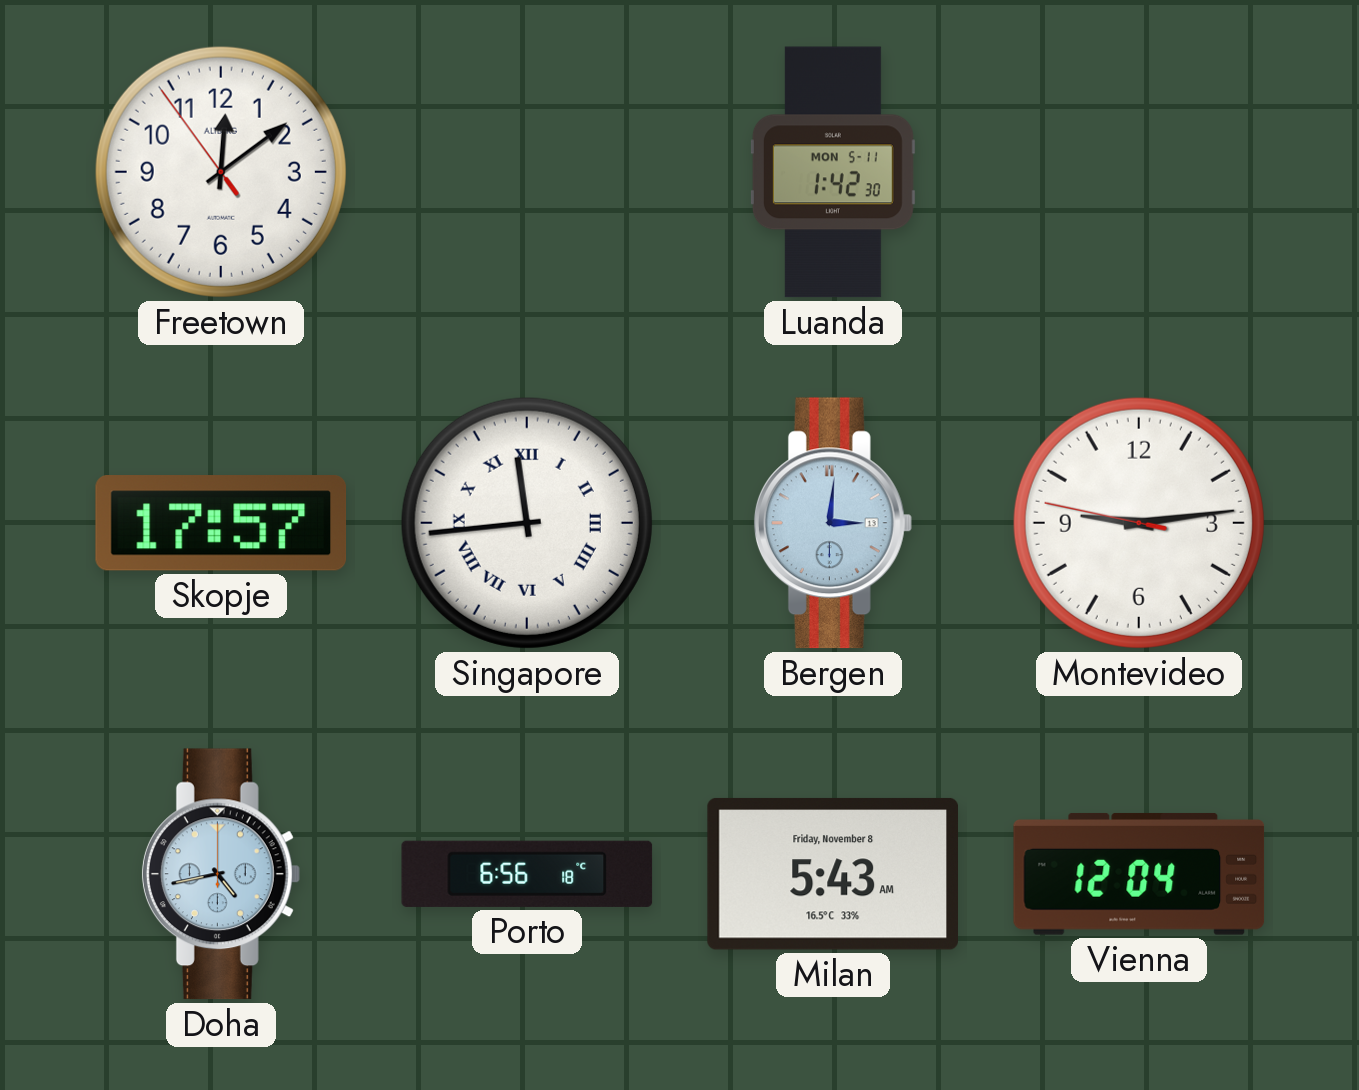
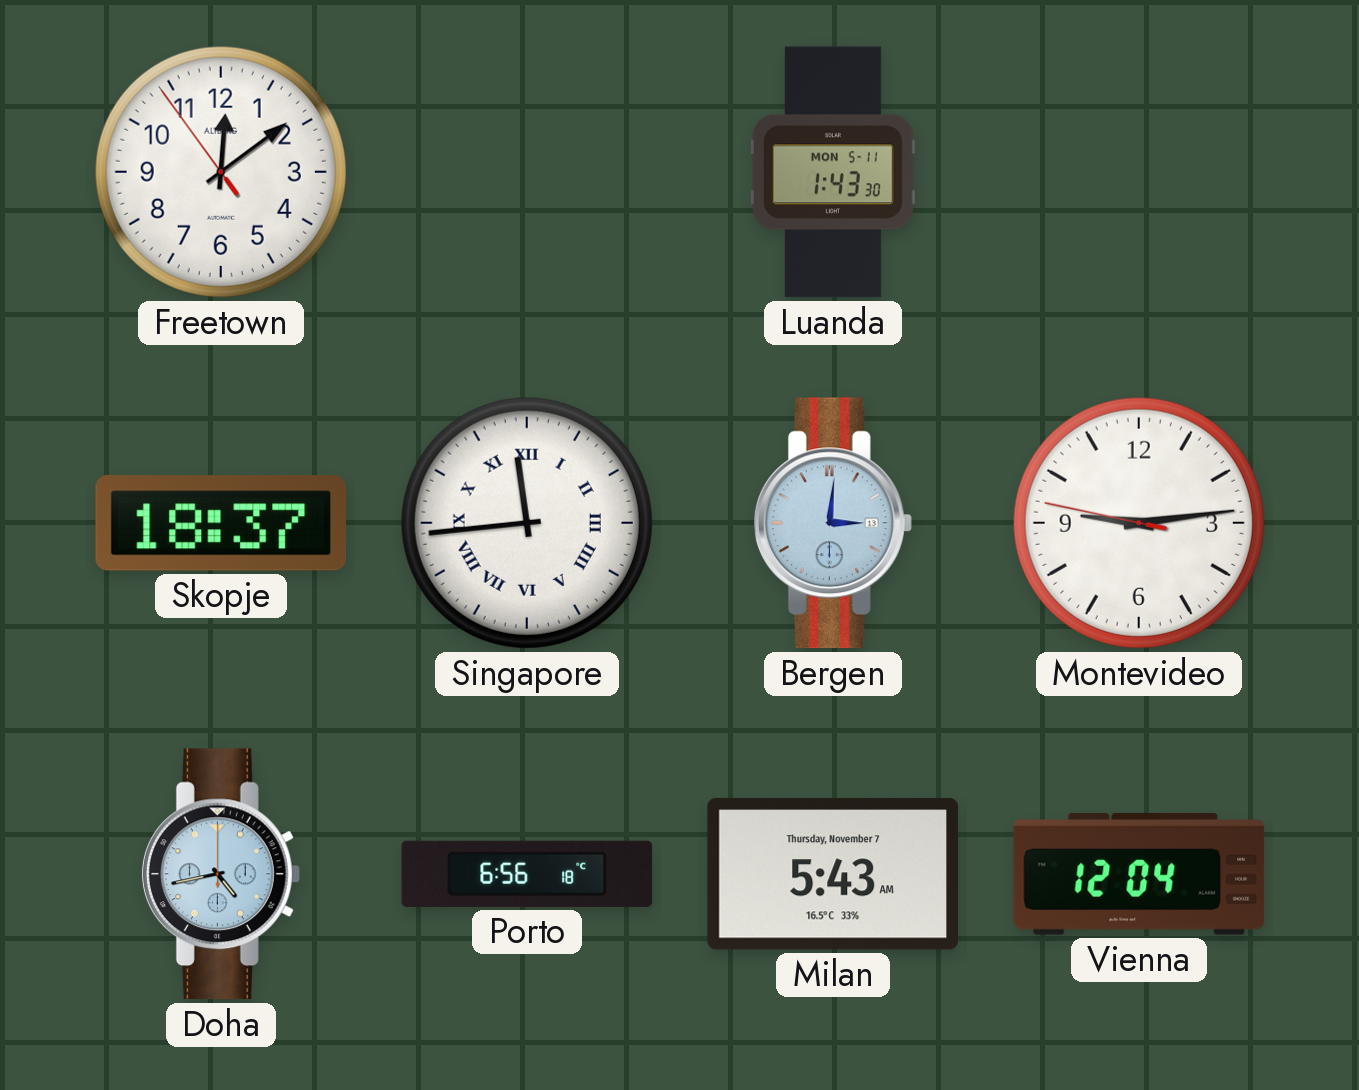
Luanda: 1:42 -> 1:43 (833, 172)
Skopje: 17:57 -> 18:37 (221, 523)
Milan date: Friday, November 8 -> Thursday, November 7 (832, 874)
